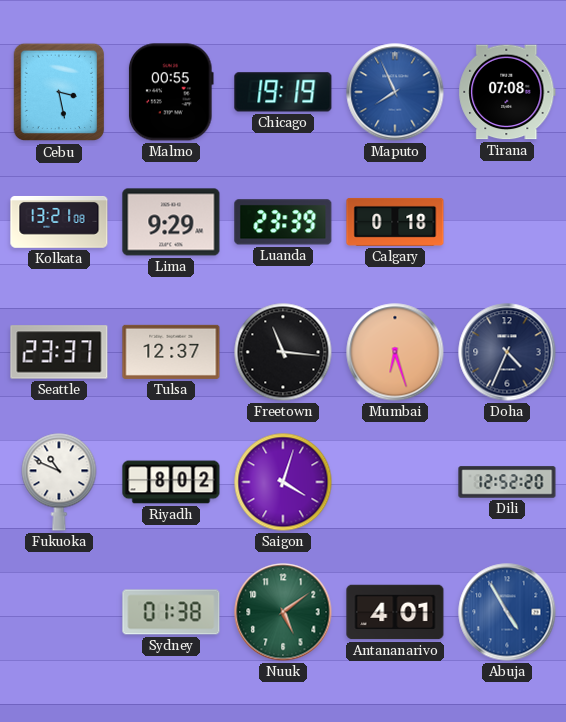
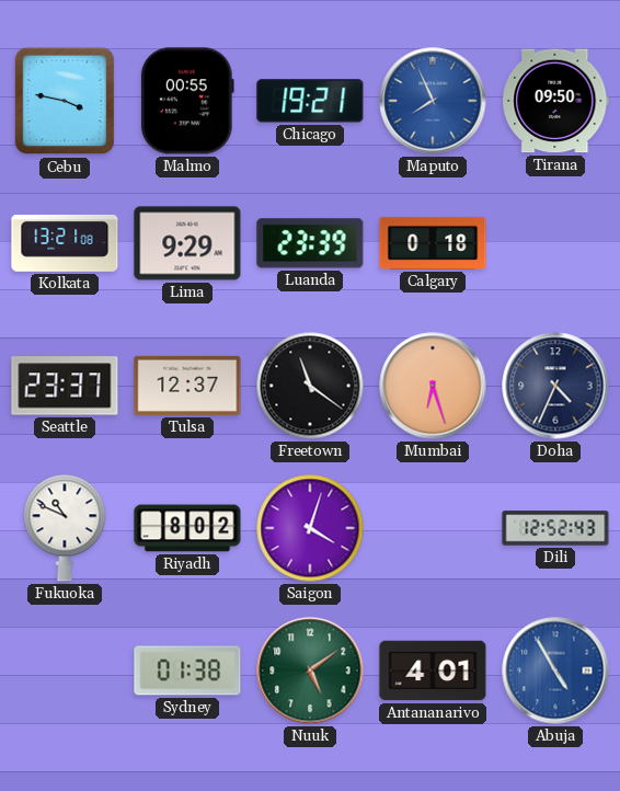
Cebu: 3:28 -> 3:47 (65, 101)
Chicago: 19:19 -> 19:21 (310, 101)
Tirana: 07:08 -> 09:50 (555, 101)
Freetown: 11:16 -> 11:21 (310, 386)
Dili: 12:52:20 -> 12:52:43 (555, 528)
